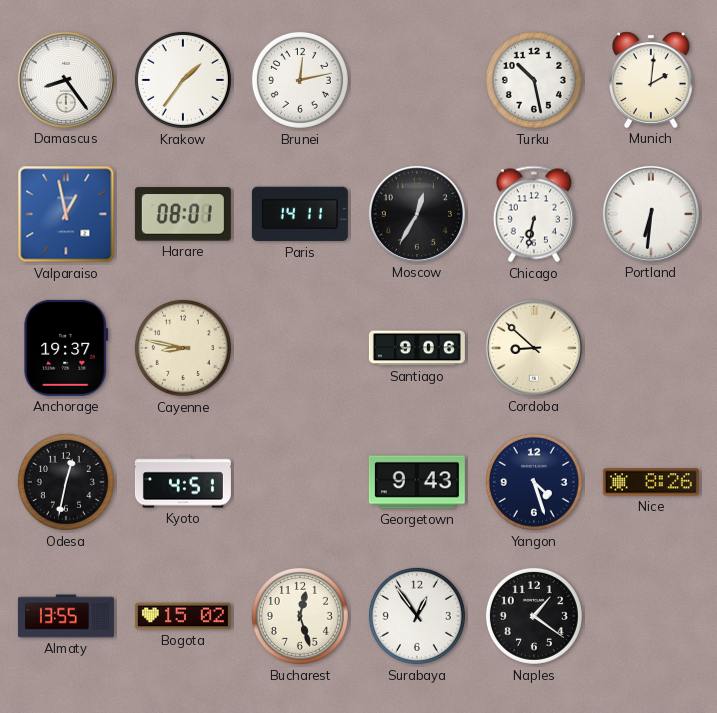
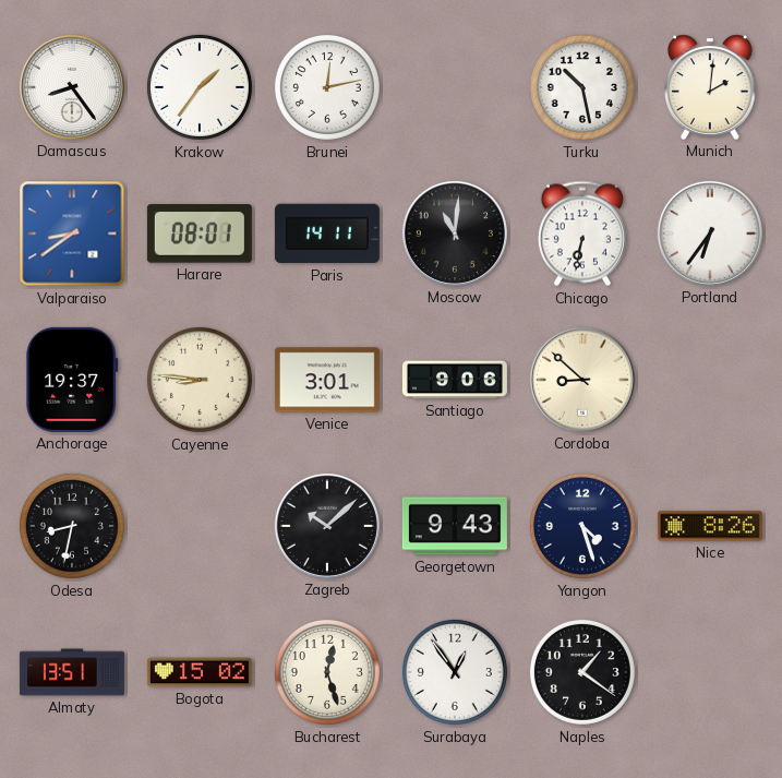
Valparaiso: 12:58 -> 8:39 (72, 234)
Moscow: 12:35 -> 11:01 (455, 234)
Portland: 6:31 -> 6:36 (710, 234)
Cayenne: 8:47 -> 8:46 (200, 380)
Venice: none -> 3:01 (327, 380)
Odesa: 12:32 -> 8:32 (72, 526)
Kyoto: 4:51 -> none (183, 482)
Zagreb: none -> 10:08 (327, 526)
Almaty: 13:55 -> 13:51 (72, 672)
